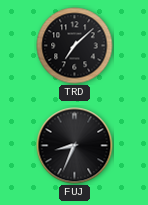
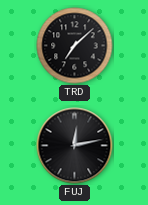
FUJ: 8:34 -> 12:13 (75, 146)
